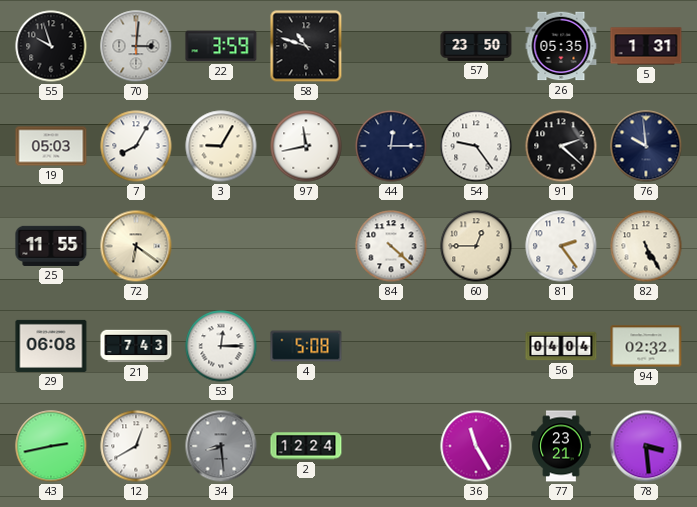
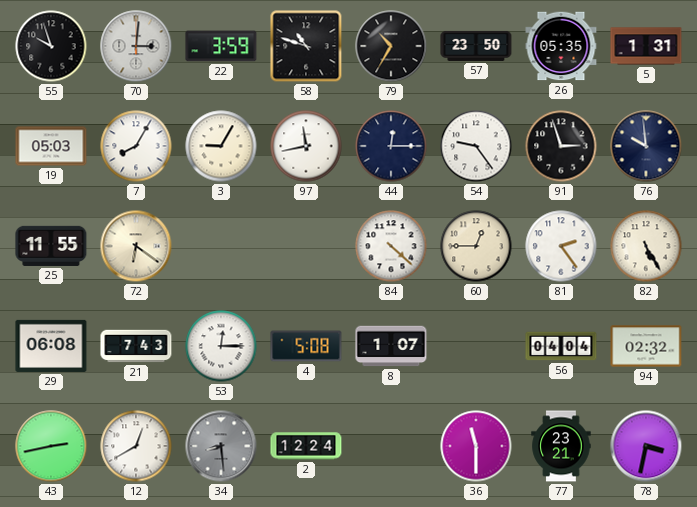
79: none -> 10:35 (391, 46)
91: 2:22 -> 2:57 (561, 146)
8: none -> 1:07 (391, 346)
36: 11:25 -> 11:30 (476, 446)
78: 3:29 -> 3:32 (646, 446)
